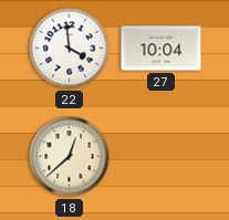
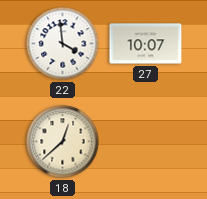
27: 10:04 -> 10:07 (146, 44)
